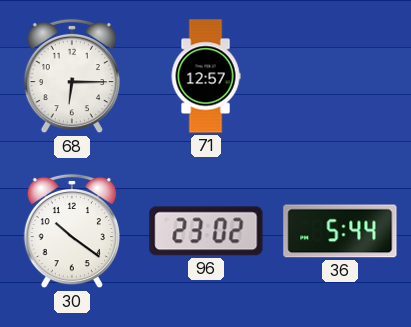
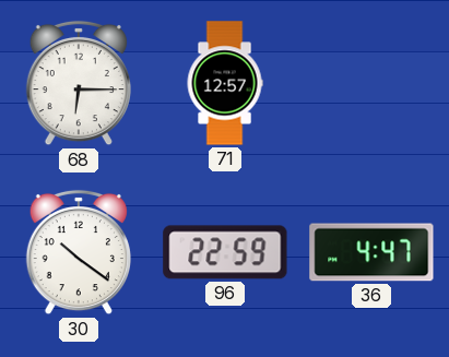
96: 23:02 -> 22:59 (225, 252)
36: 5:44 -> 4:47 (371, 252)
